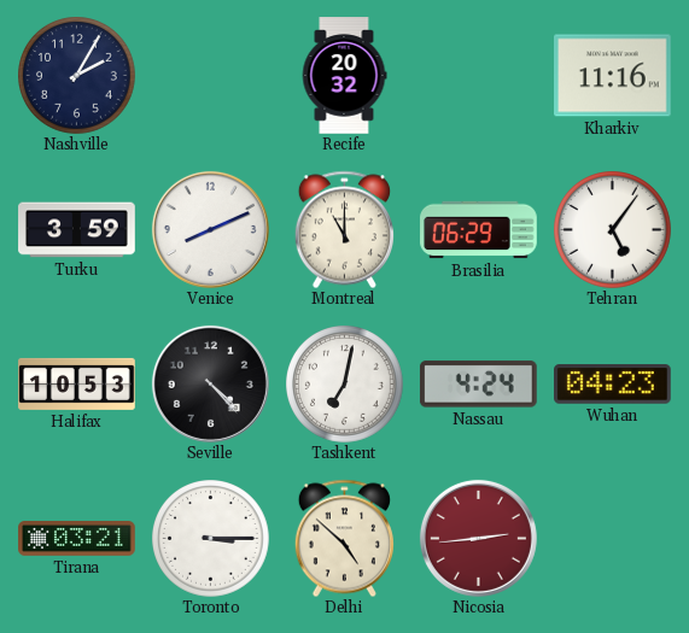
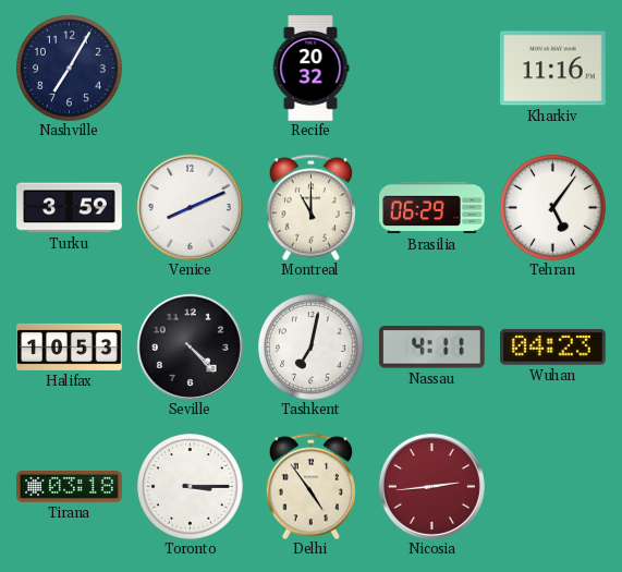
Nashville: 2:05 -> 7:05 (70, 69)
Nassau: 4:24 -> 4:11 (431, 348)
Tirana: 03:21 -> 03:18 (70, 487)
Delhi: 4:52 -> 4:54 (310, 486)
